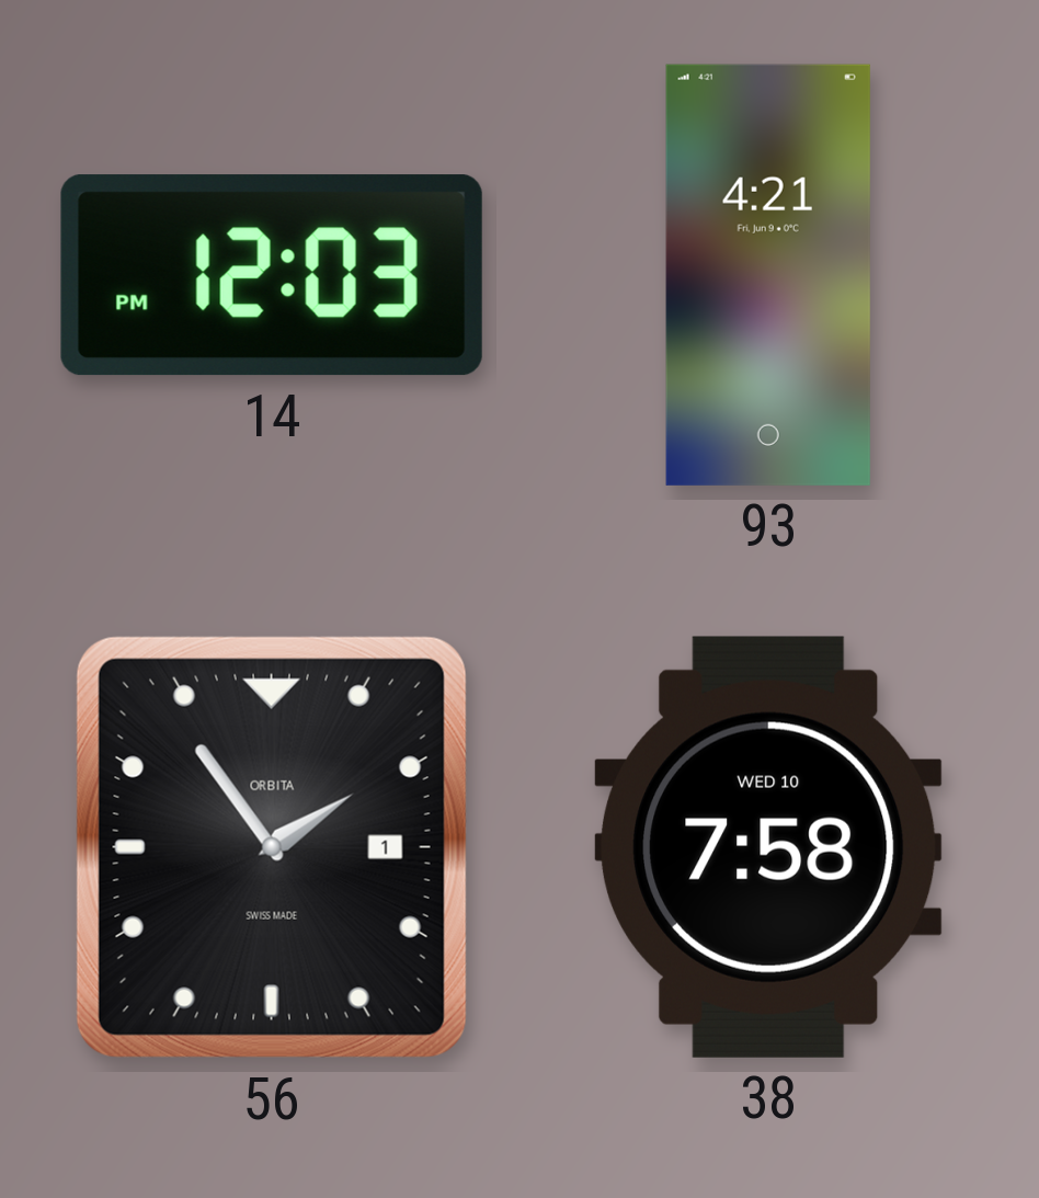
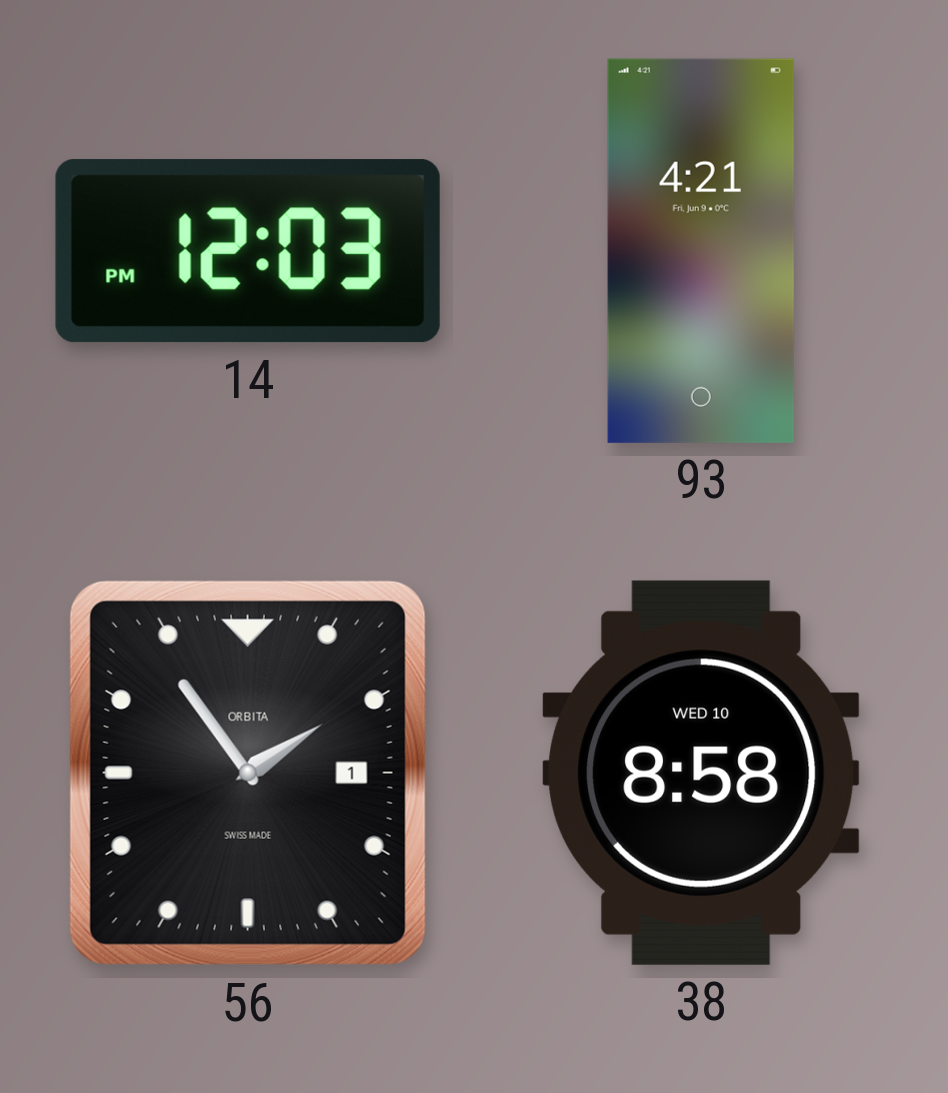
38: 7:58 -> 8:58 (702, 773)
